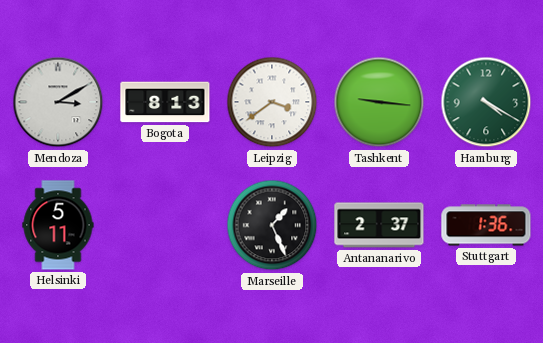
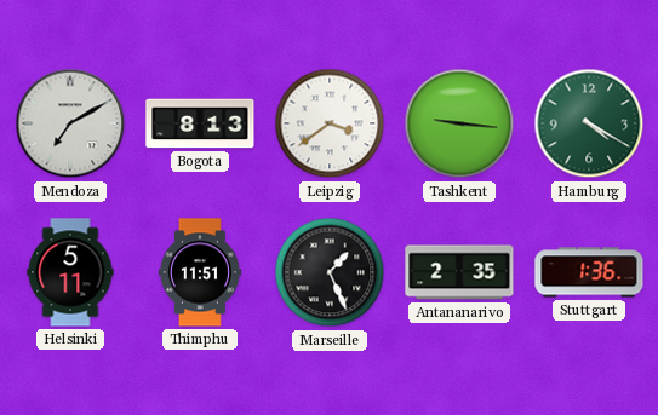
Mendoza: 3:10 -> 7:10 (70, 123)
Thimphu: none -> 11:51 (200, 272)
Antananarivo: 2:37 -> 2:35 (459, 272)
